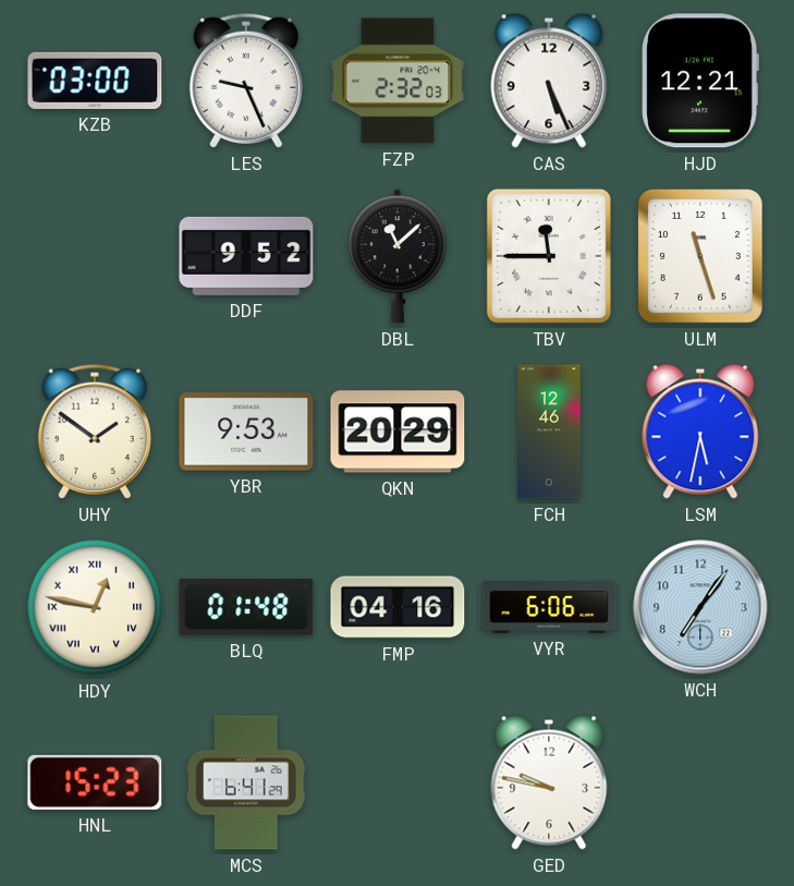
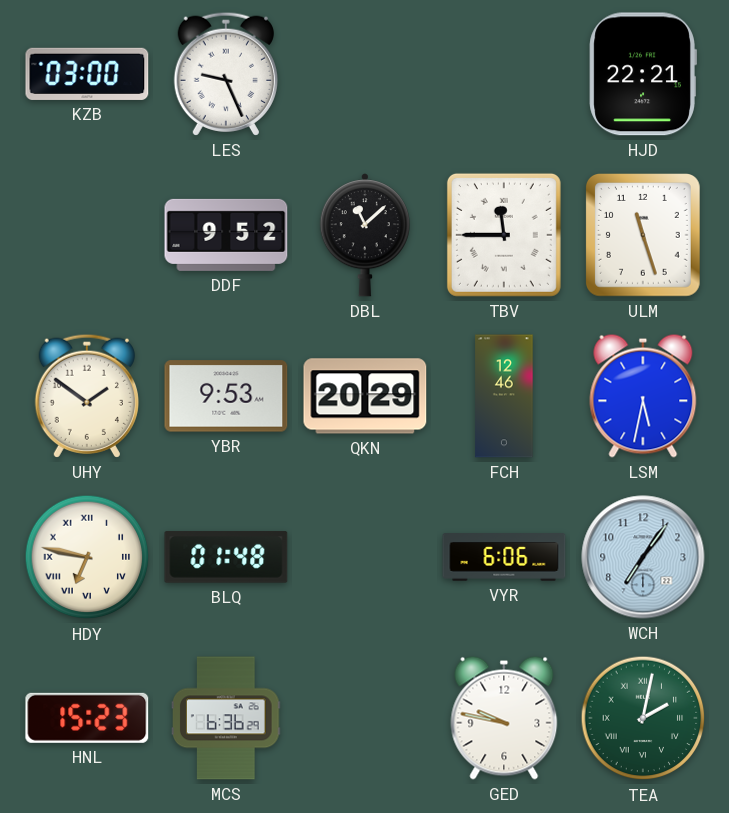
FZP: 2:32 -> none (398, 81)
CAS: 5:26 -> none (549, 81)
HJD: 12:21 -> 22:21 (643, 74)
HDY: 12:47 -> 6:47 (87, 557)
FMP: 04:16 -> none (398, 607)
MCS: 6:41 -> 6:36 (226, 718)
TEA: none -> 2:02 (643, 718)
